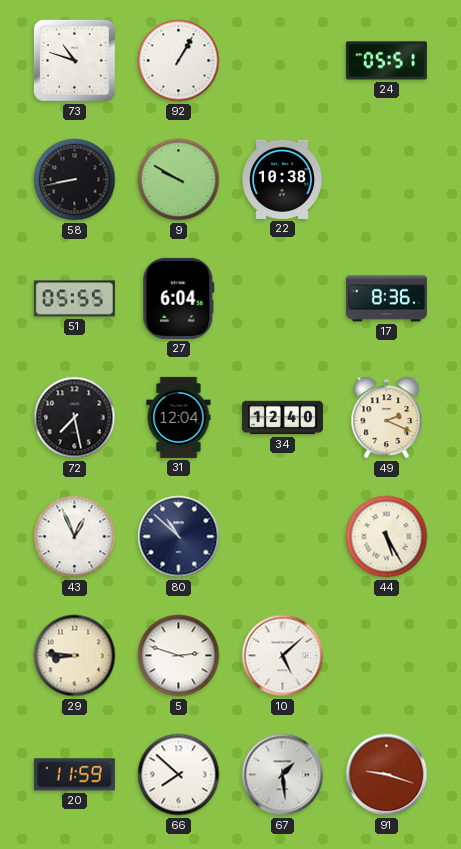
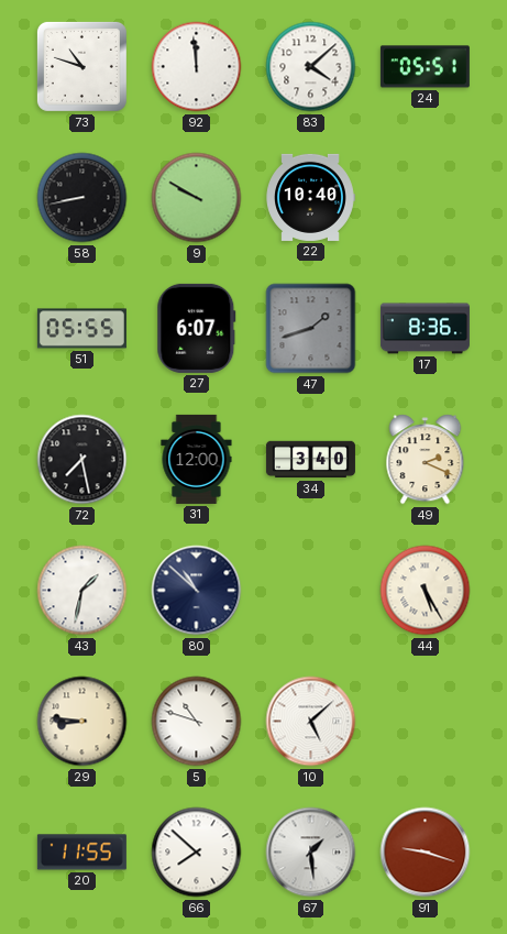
92: 1:05 -> 11:59 (197, 67)
83: none -> 4:08 (311, 67)
22: 10:38 -> 10:40 (310, 197)
27: 6:04 -> 6:07 (197, 328)
47: none -> 1:42 (311, 329)
31: 12:04 -> 12:00 (197, 459)
34: 12:40 -> 3:40 (310, 460)
43: 12:56 -> 1:32 (82, 591)
5: 2:48 -> 10:48 (197, 722)
20: 11:59 -> 11:55 (81, 853)
